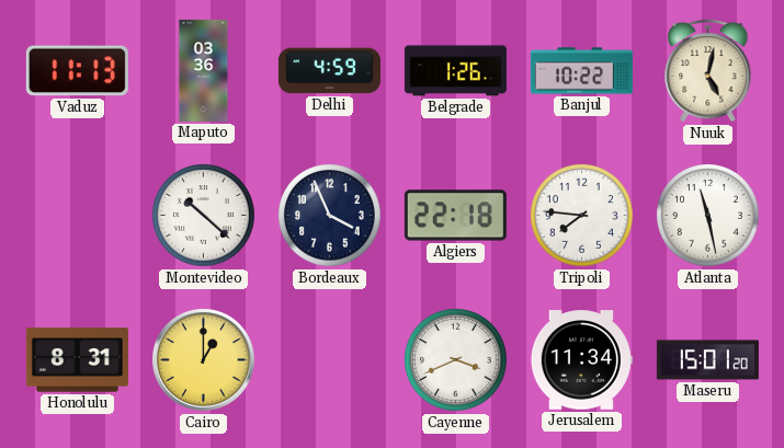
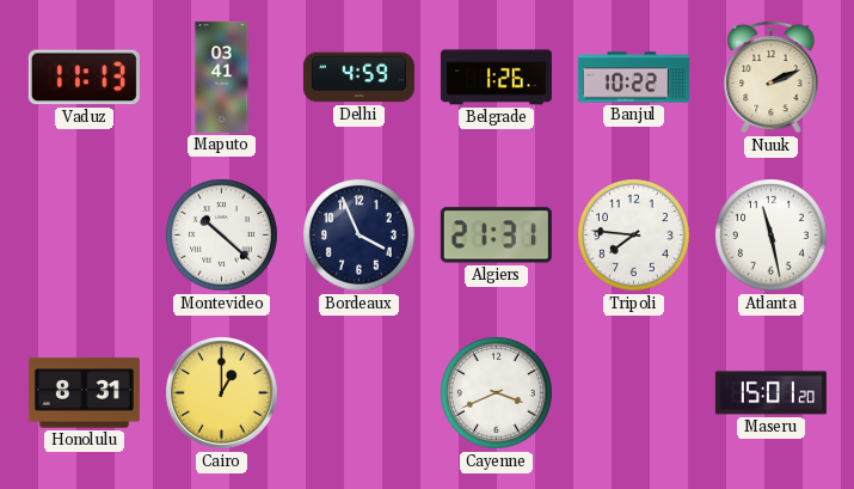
Maputo: 03:36 -> 03:41 (222, 77)
Nuuk: 5:02 -> 2:11 (772, 77)
Algiers: 22:18 -> 21:31 (496, 236)
Jerusalem: 11:34 -> none (581, 360)
